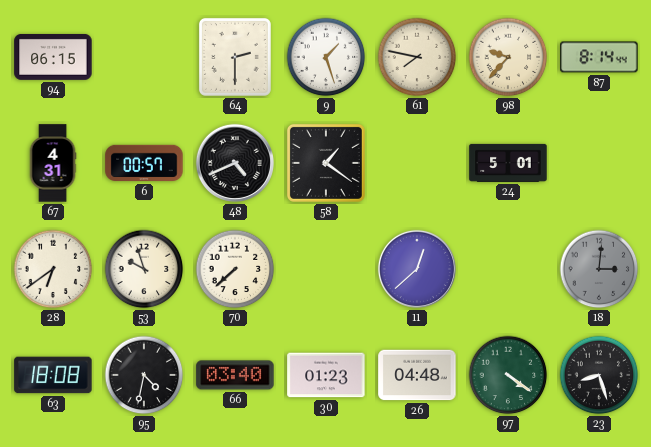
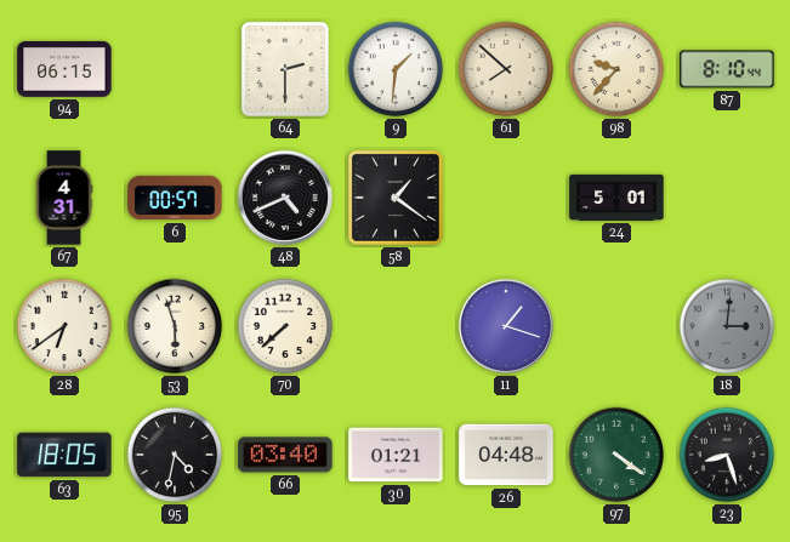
9: 1:27 -> 1:31 (396, 69)
61: 7:47 -> 7:52 (506, 69)
87: 8:14 -> 8:10 (727, 69)
53: 9:57 -> 5:57 (175, 326)
11: 12:38 -> 1:18 (506, 326)
63: 18:08 -> 18:05 (64, 455)
30: 01:23 -> 01:21 (396, 455)
